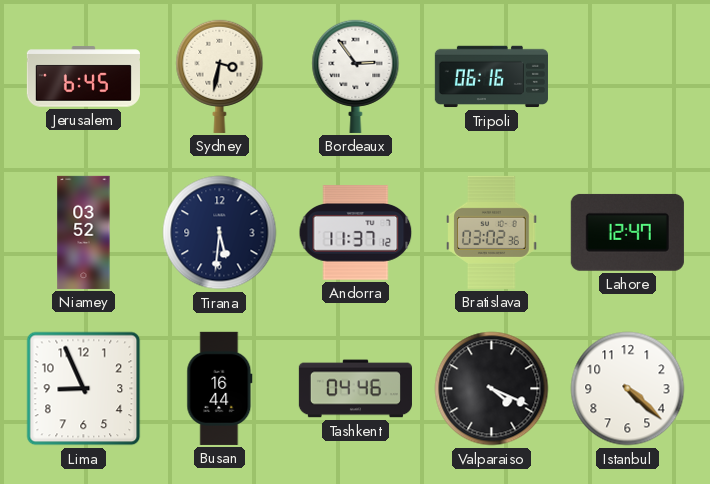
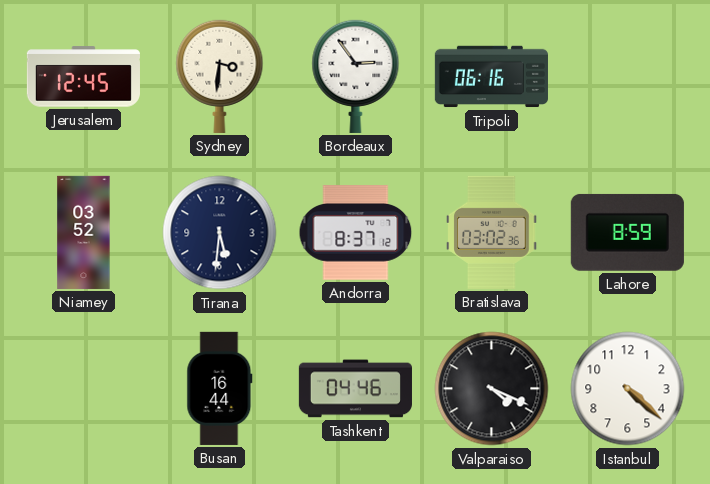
Jerusalem: 6:45 -> 12:45 (83, 77)
Sydney: 3:32 -> 3:31 (220, 76)
Andorra: 11:37 -> 8:37 (356, 233)
Lahore: 12:47 -> 8:59 (627, 232)
Lima: 8:56 -> none (84, 389)
